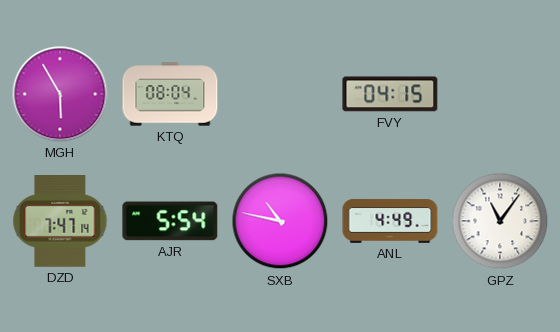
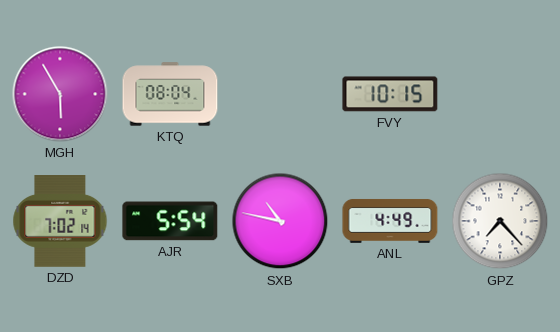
FVY: 04:15 -> 10:15 (390, 94)
DZD: 7:47 -> 7:02 (60, 222)
GPZ: 11:06 -> 7:23 (500, 221)
